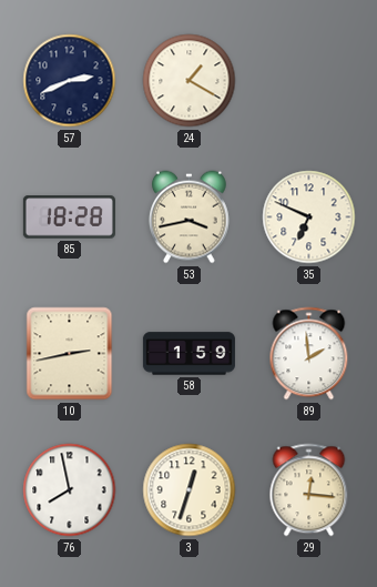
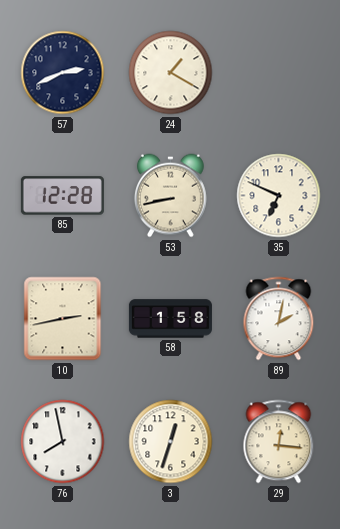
85: 18:28 -> 12:28 (62, 196)
53: 3:43 -> 8:43 (170, 196)
58: 1:59 -> 1:58 (170, 319)
89: 1:59 -> 2:02 (279, 319)
